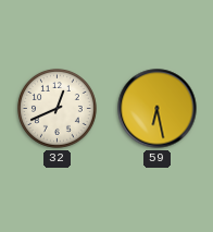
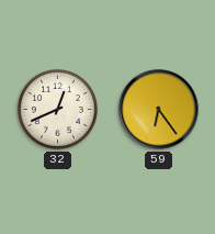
59: 6:28 -> 6:24 (159, 110)
